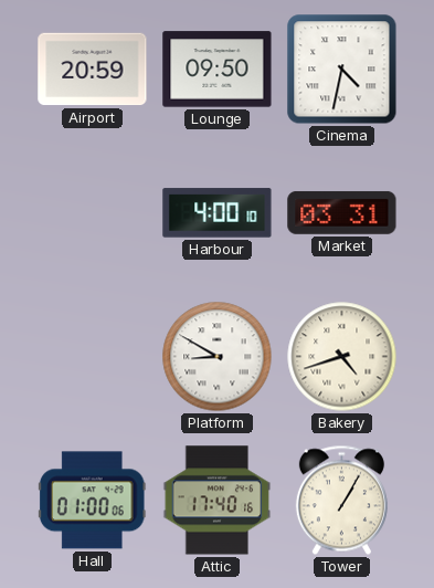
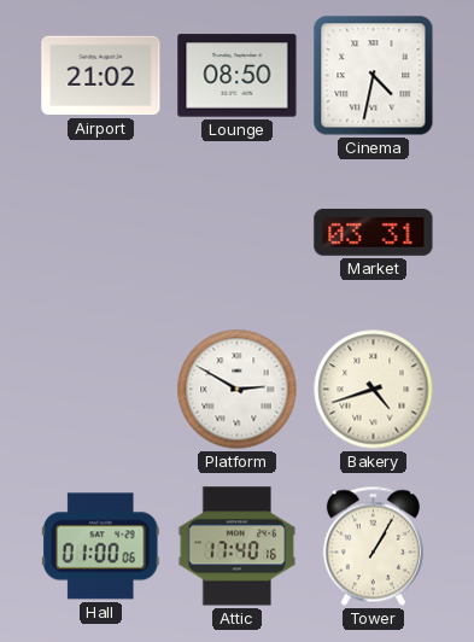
Airport: 20:59 -> 21:02 (101, 76)
Lounge: 09:50 -> 08:50 (238, 76)
Harbour: 4:00 -> none (218, 213)
Platform: 8:50 -> 2:50 (238, 390)
